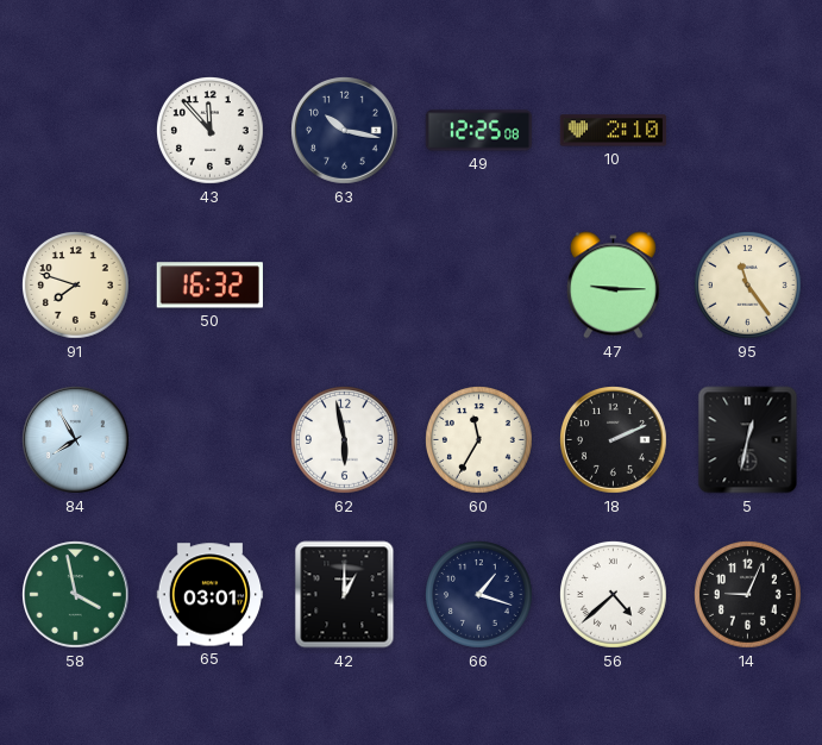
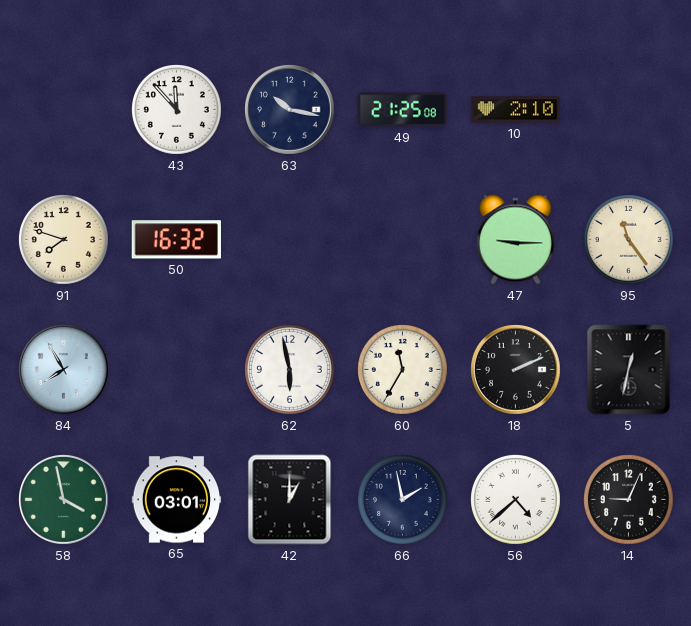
49: 12:25 -> 21:25 (403, 110)
66: 1:18 -> 1:58 (403, 500)
